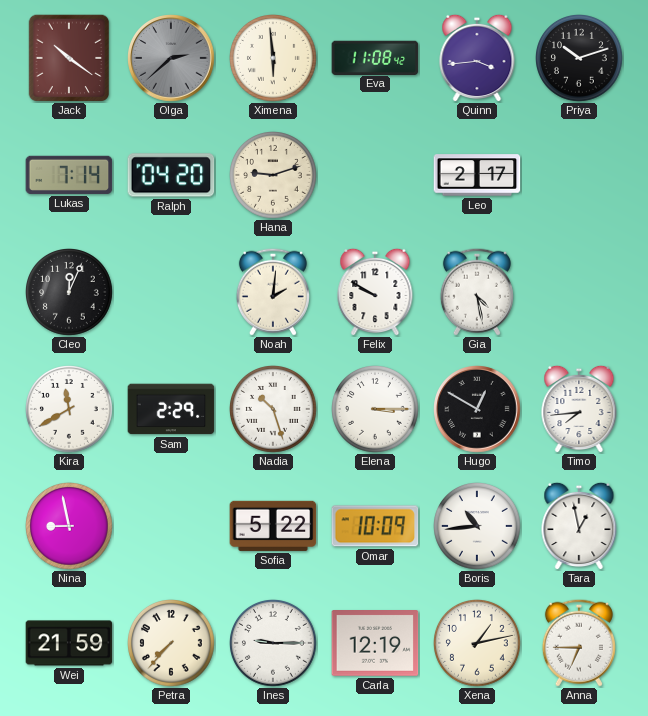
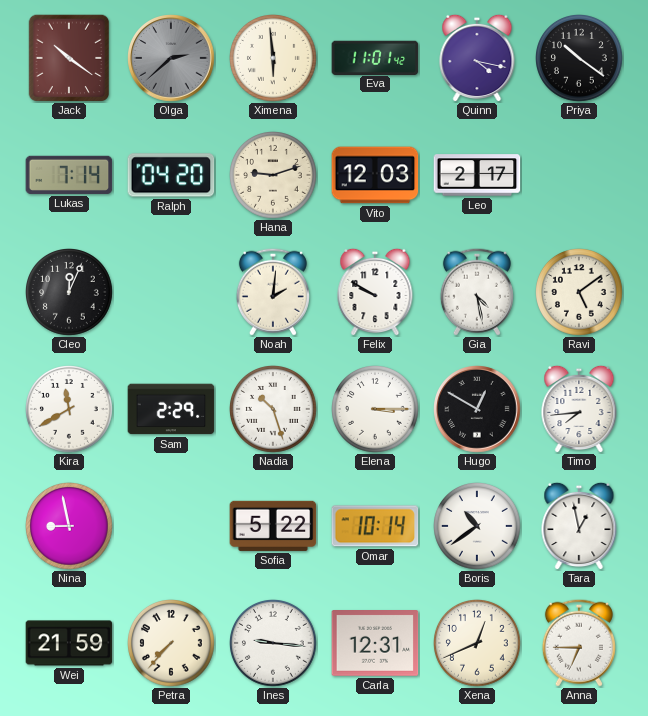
Eva: 11:08 -> 11:01 (375, 57)
Quinn: 3:44 -> 4:17 (477, 58)
Priya: 10:12 -> 10:21 (580, 59)
Vito: none -> 12:03 (375, 175)
Ravi: none -> 5:09 (580, 293)
Omar: 10:09 -> 10:14 (375, 526)
Boris: 10:44 -> 10:39 (478, 527)
Ines: 9:15 -> 9:16 (274, 644)
Carla: 12:19 -> 12:31 (375, 644)
Xena: 1:13 -> 12:41 (478, 644)
